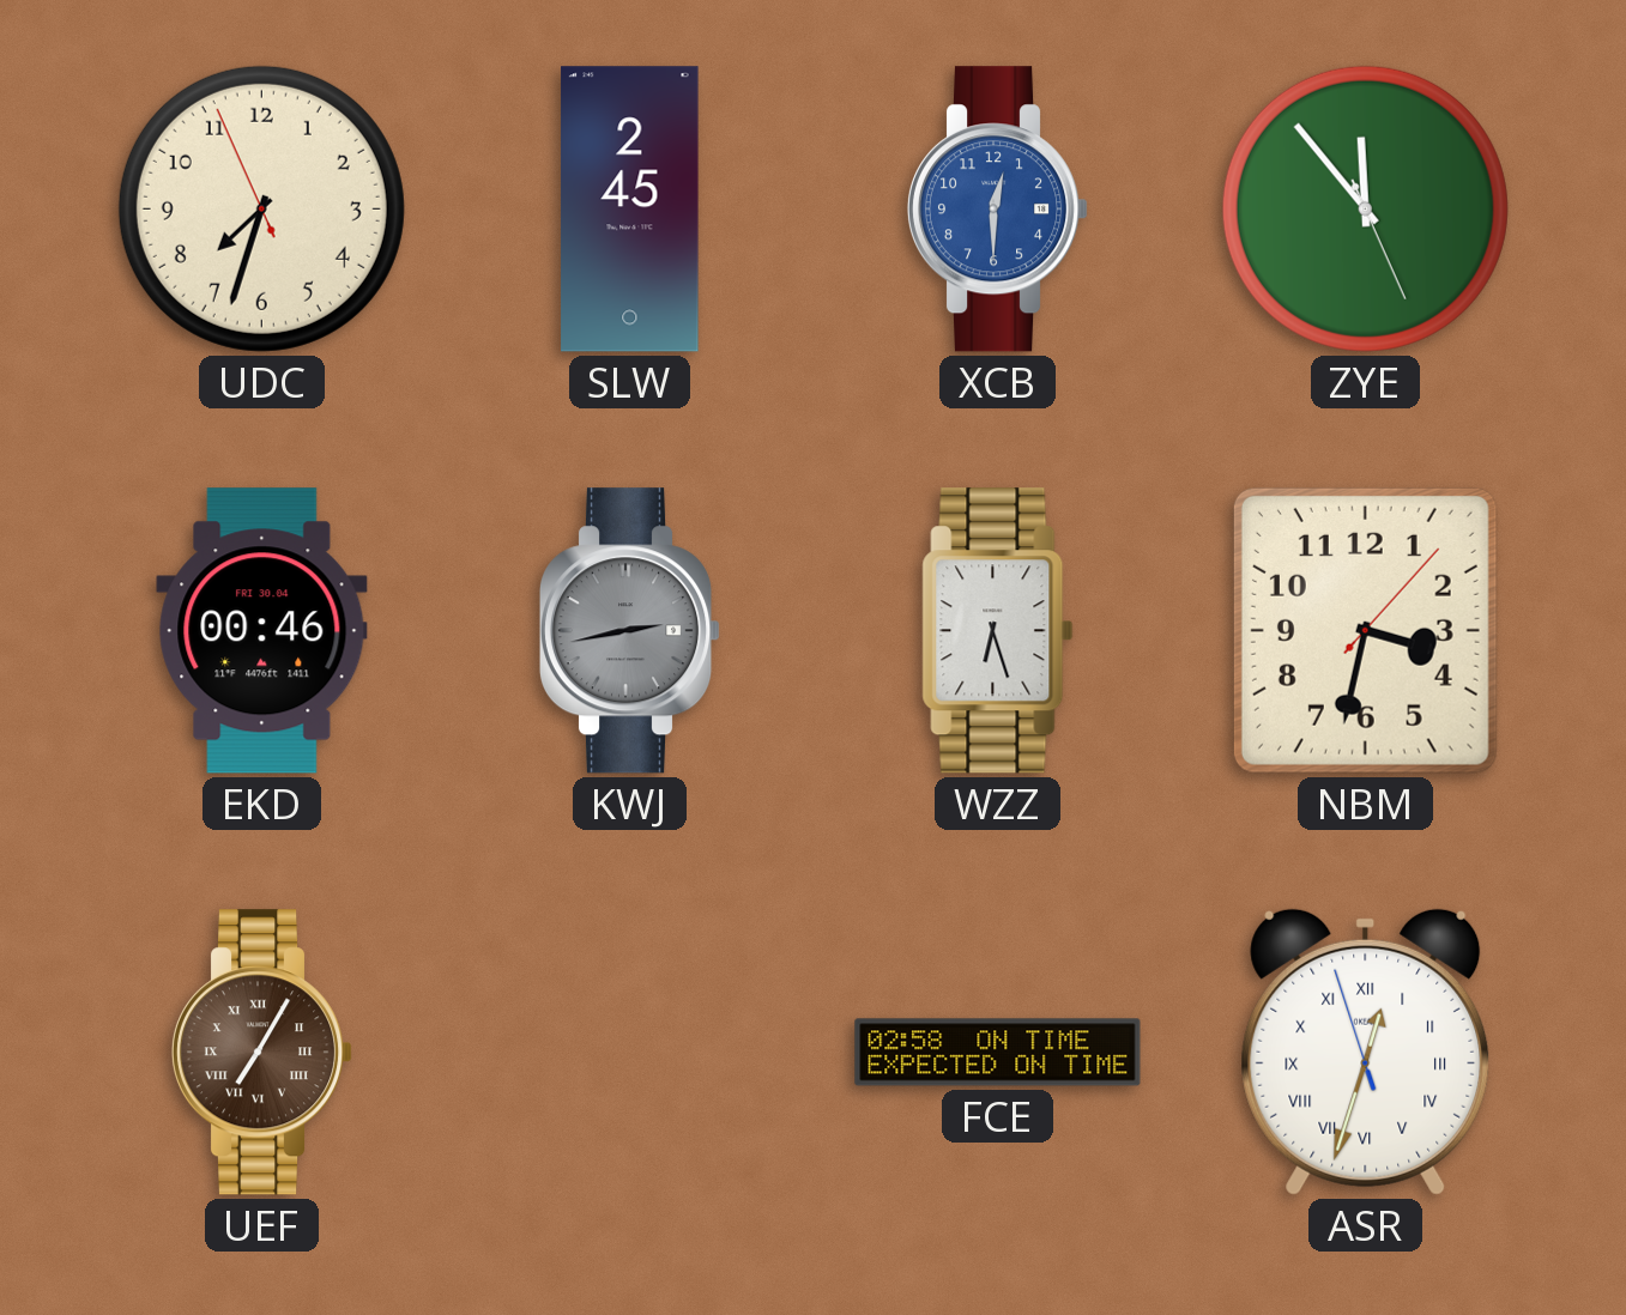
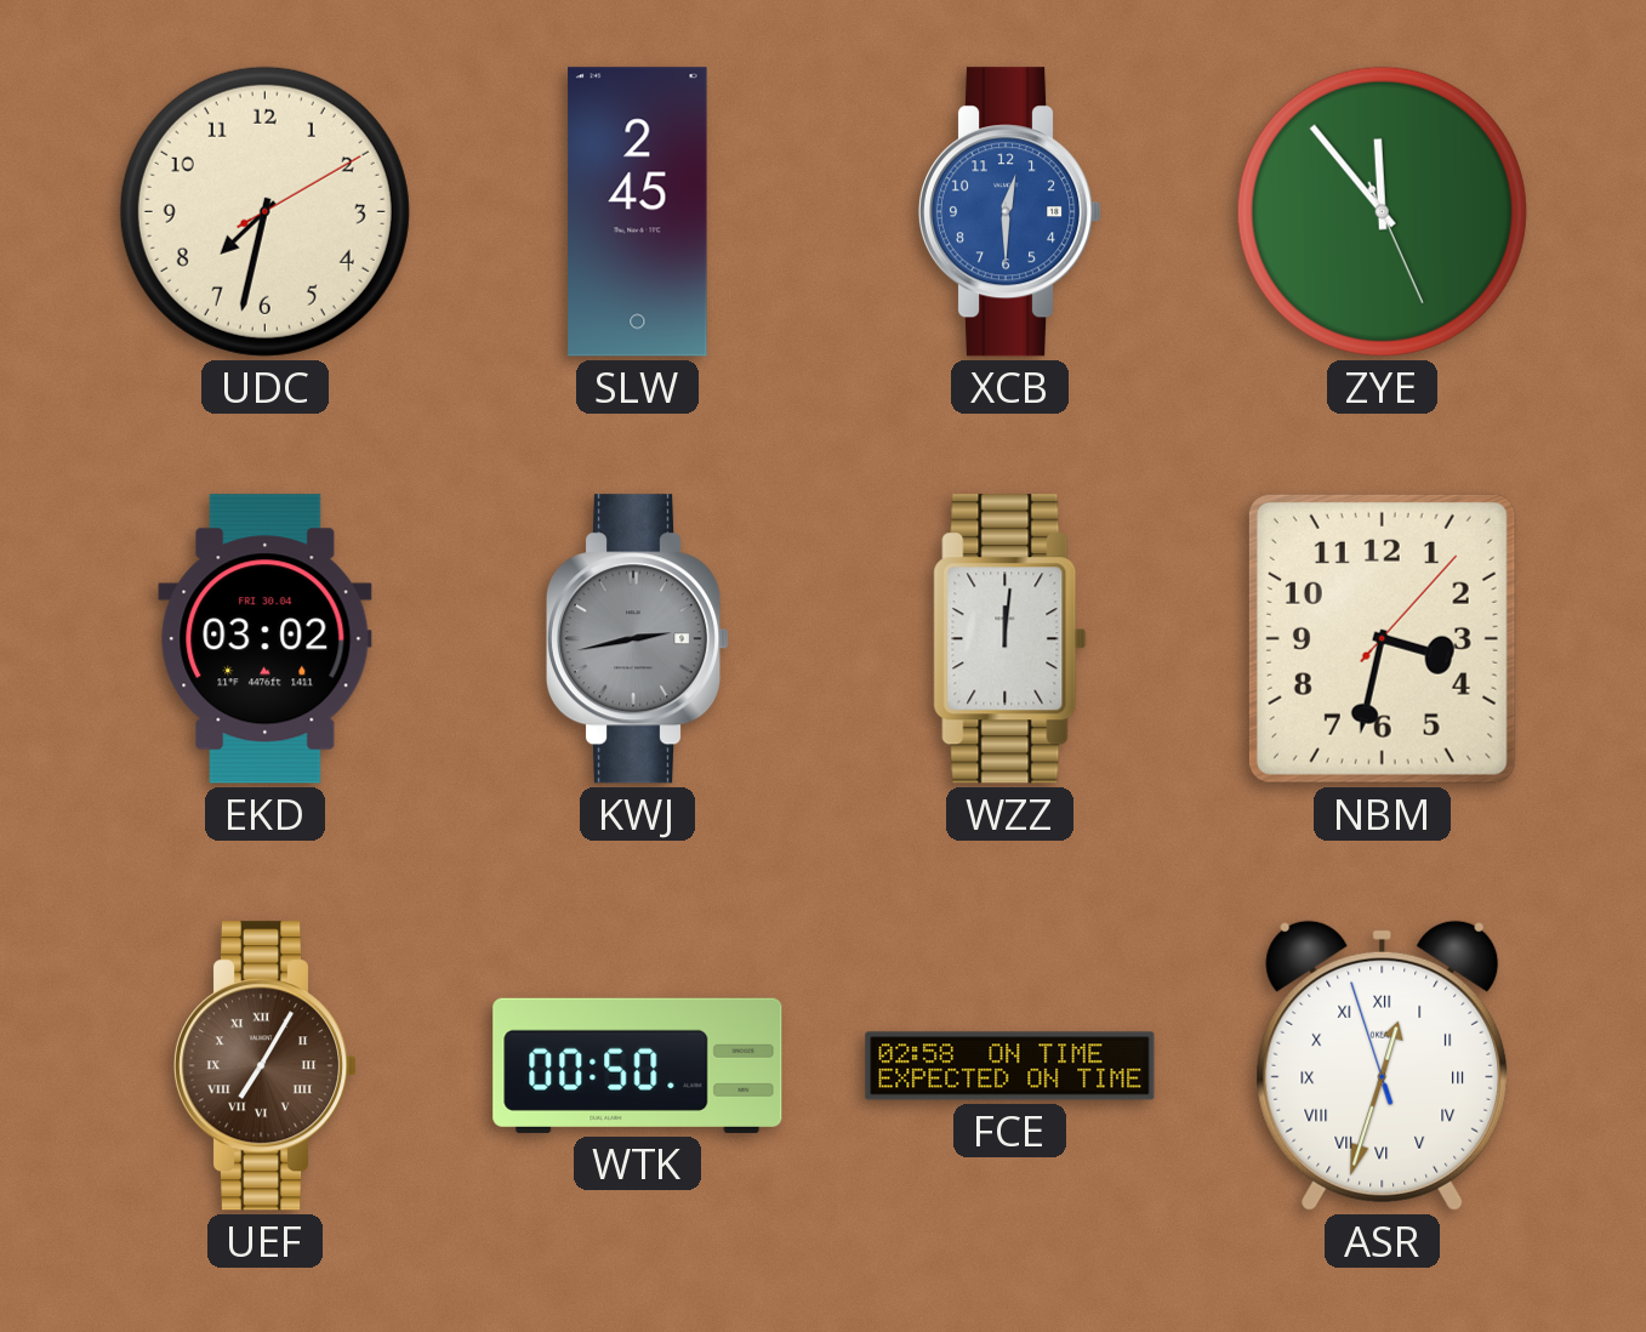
UDC: 7:32:56 -> 7:32:10 (264, 211)
EKD: 00:46 -> 03:02 (266, 639)
WZZ: 6:27 -> 12:01 (1010, 639)
WTK: none -> 00:50 (638, 1065)
